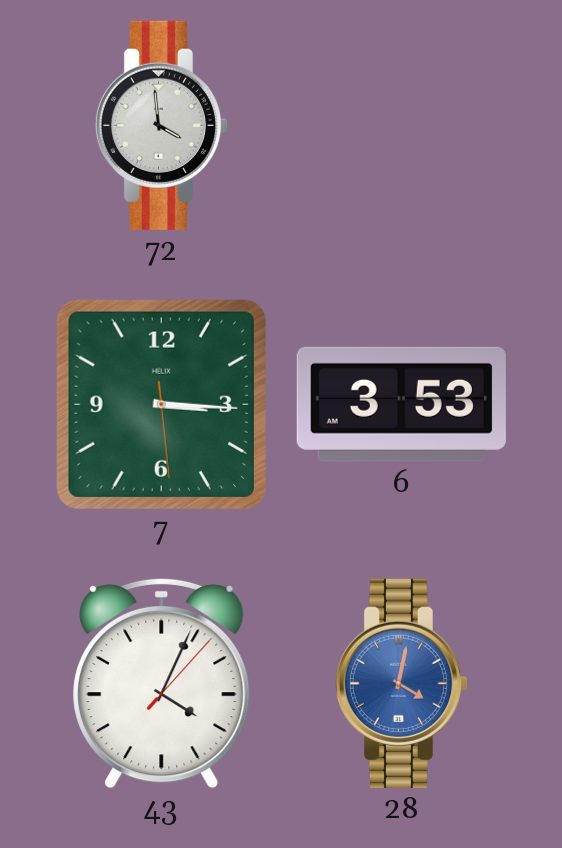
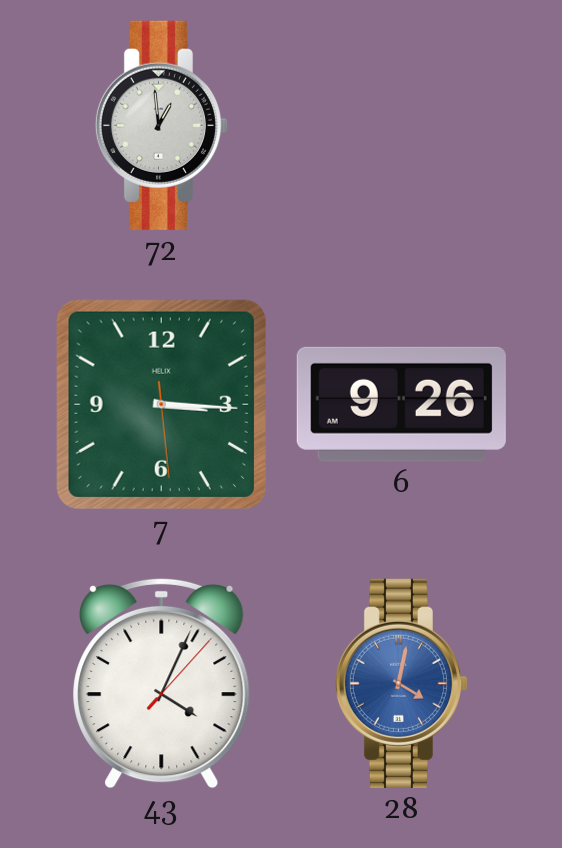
72: 3:59 -> 12:59 (161, 125)
6: 3:53 -> 9:26 (401, 404)
